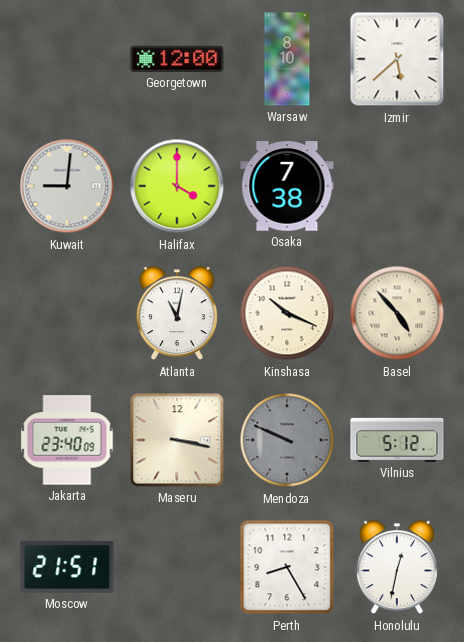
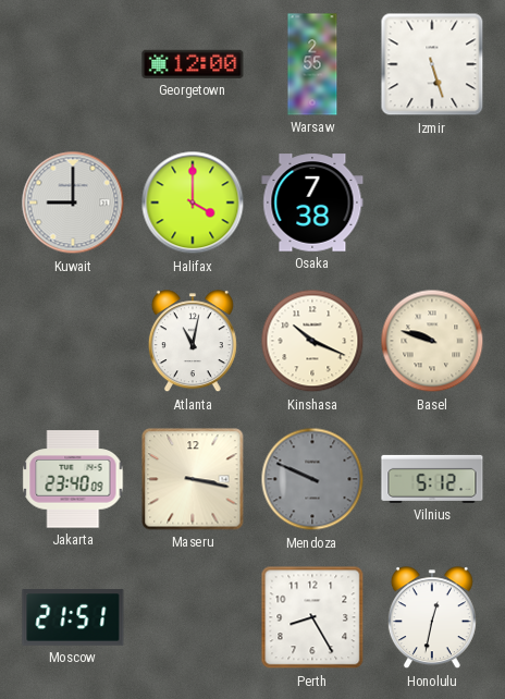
Warsaw: 8:10 -> 2:55 (312, 64)
Izmir: 5:38 -> 5:27 (432, 64)
Kuwait: 9:01 -> 9:00 (73, 203)
Basel: 4:53 -> 9:48 (432, 341)
